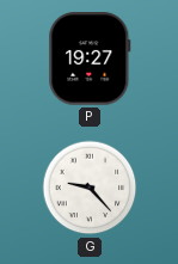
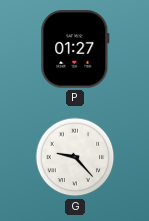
P: 19:27 -> 01:27 (75, 49)
